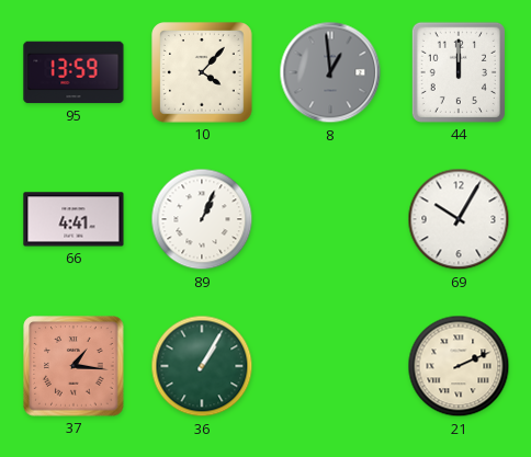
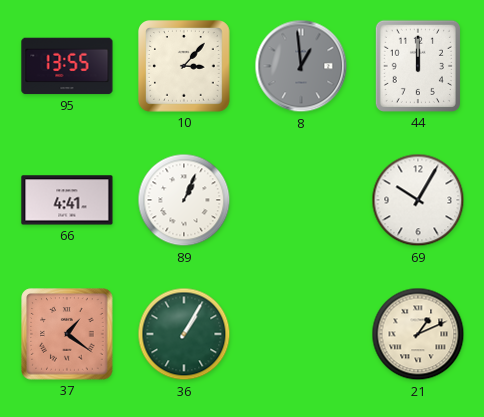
95: 13:59 -> 13:55 (67, 66)
10: 4:07 -> 3:07 (185, 67)
37: 1:16 -> 1:21 (67, 334)
21: 2:11 -> 1:11 (418, 334)
